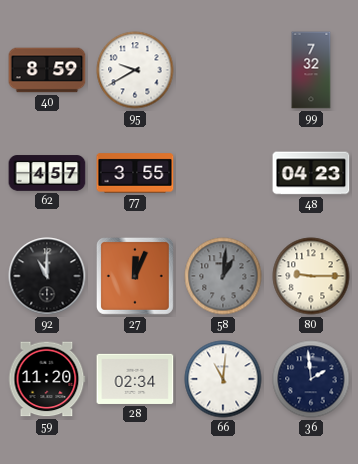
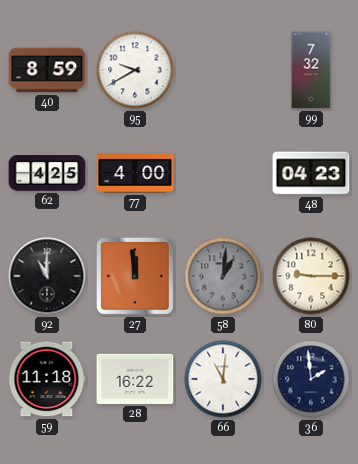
62: 4:57 -> 4:25 (47, 173)
77: 3:55 -> 4:00 (135, 173)
27: 12:04 -> 11:59 (135, 276)
59: 11:20 -> 11:18 (47, 379)
28: 02:34 -> 16:22 (135, 379)
